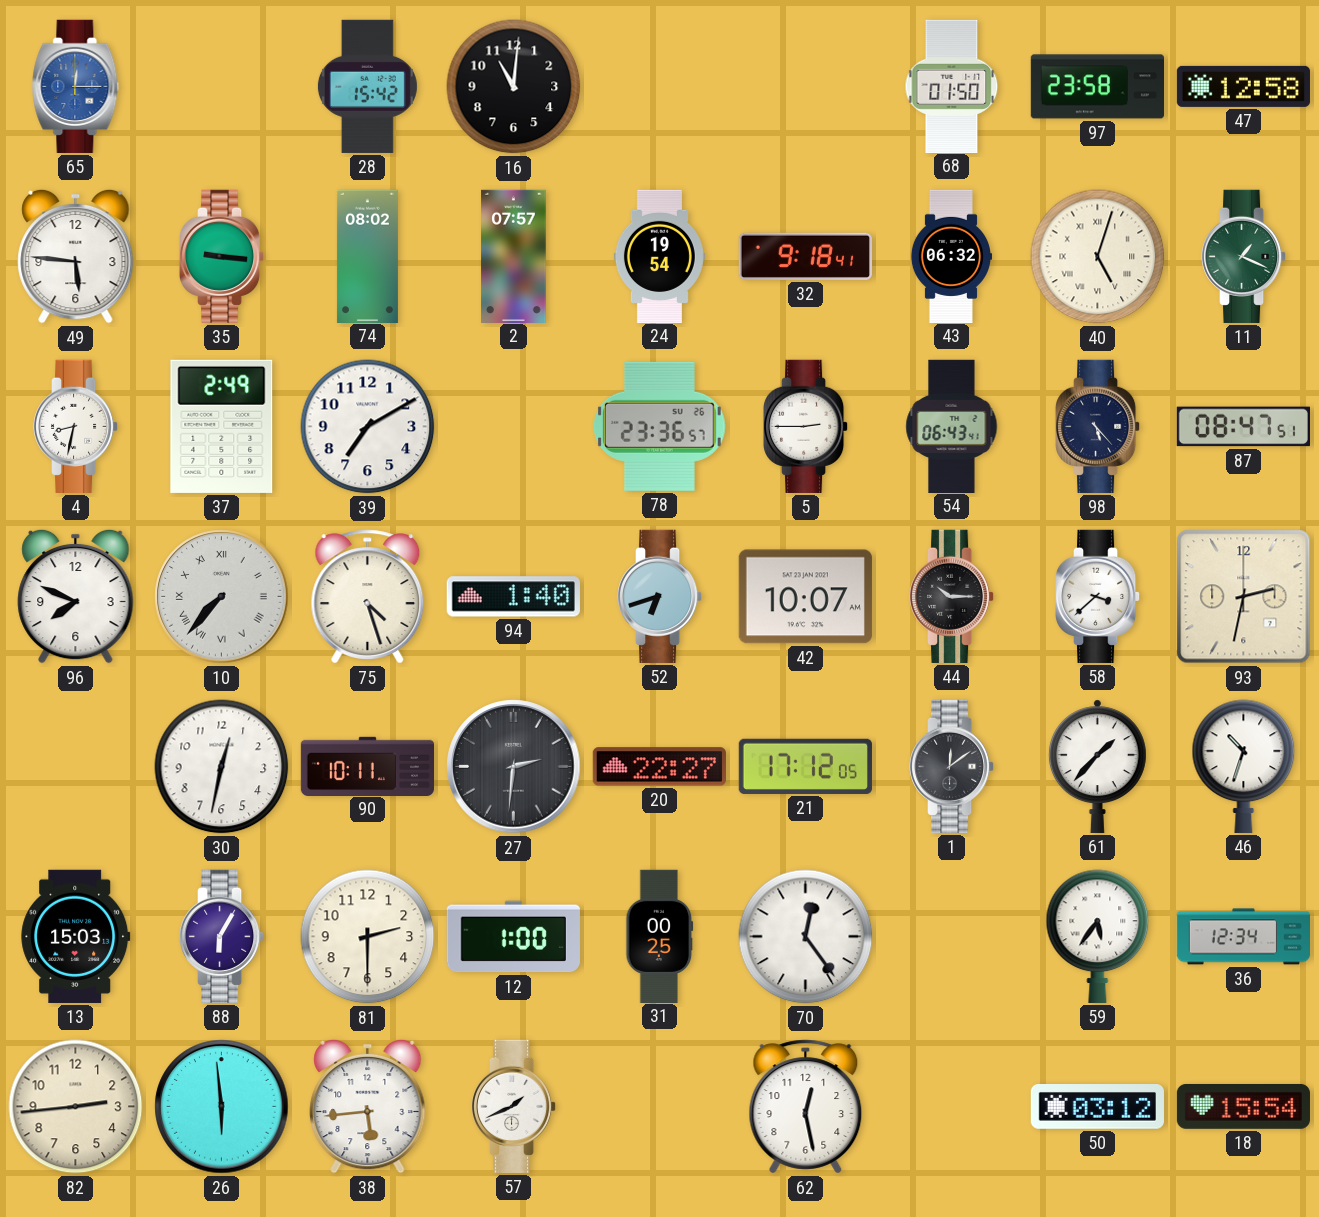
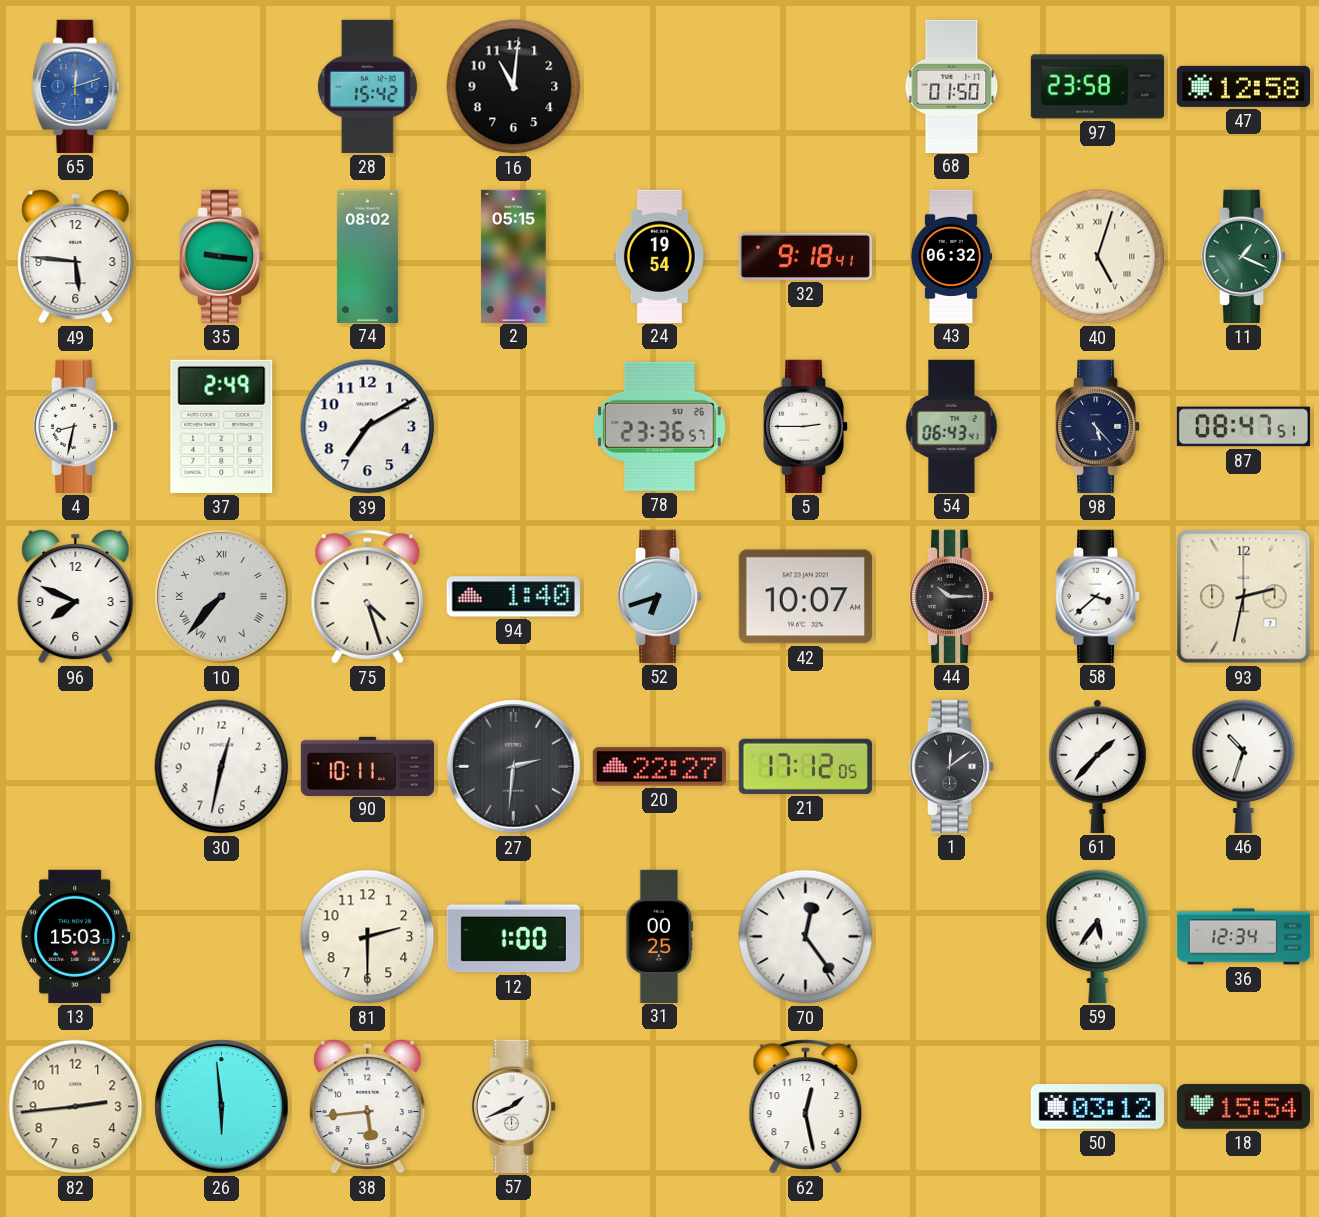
65: 12:15 -> 12:12 (76, 86)
2: 07:57 -> 05:15 (514, 256)
88: 6:05 -> none (222, 936)
